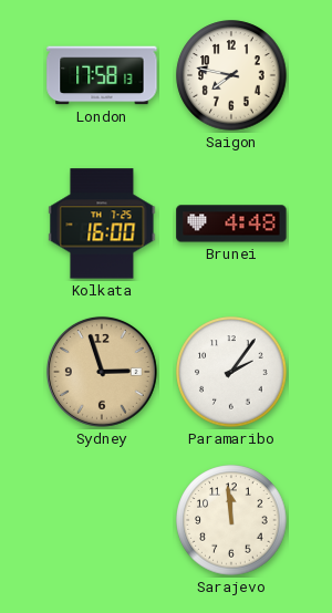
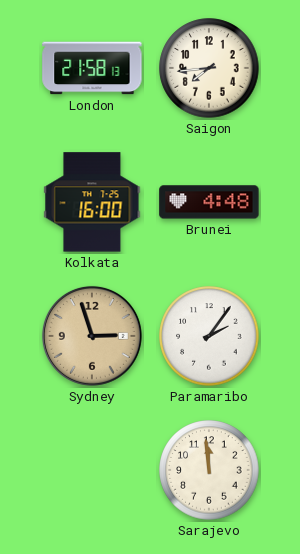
London: 17:58 -> 21:58 (92, 68)
Saigon: 7:47 -> 7:44 (209, 68)
